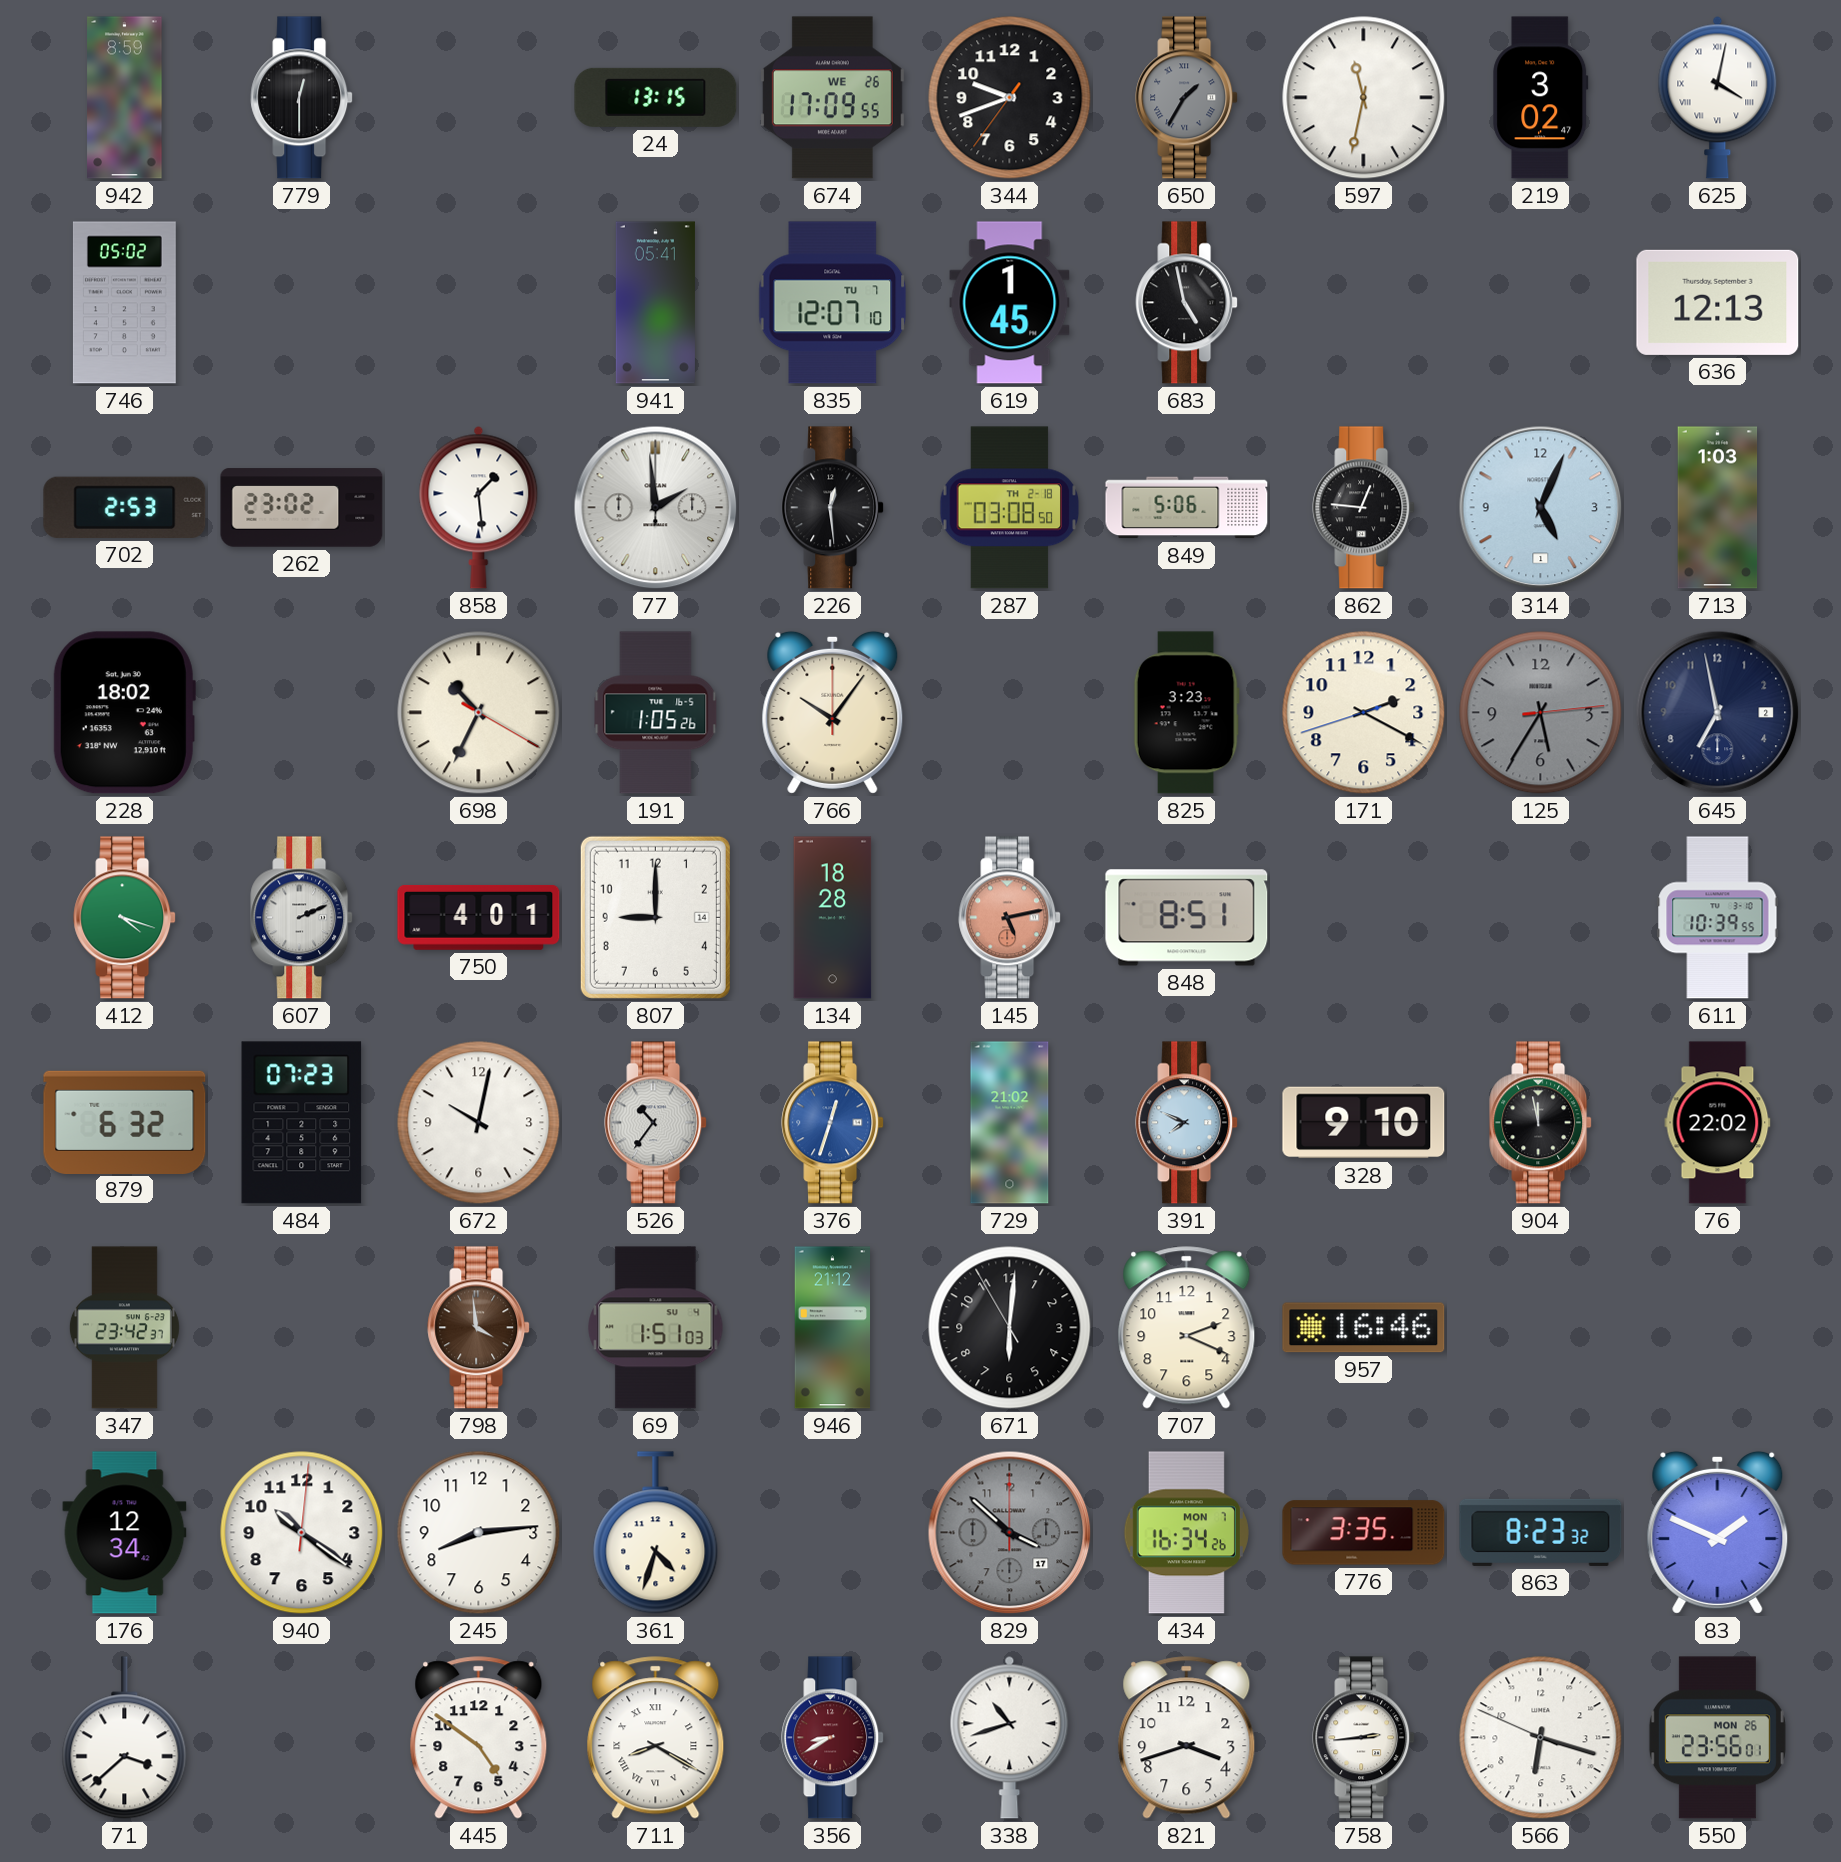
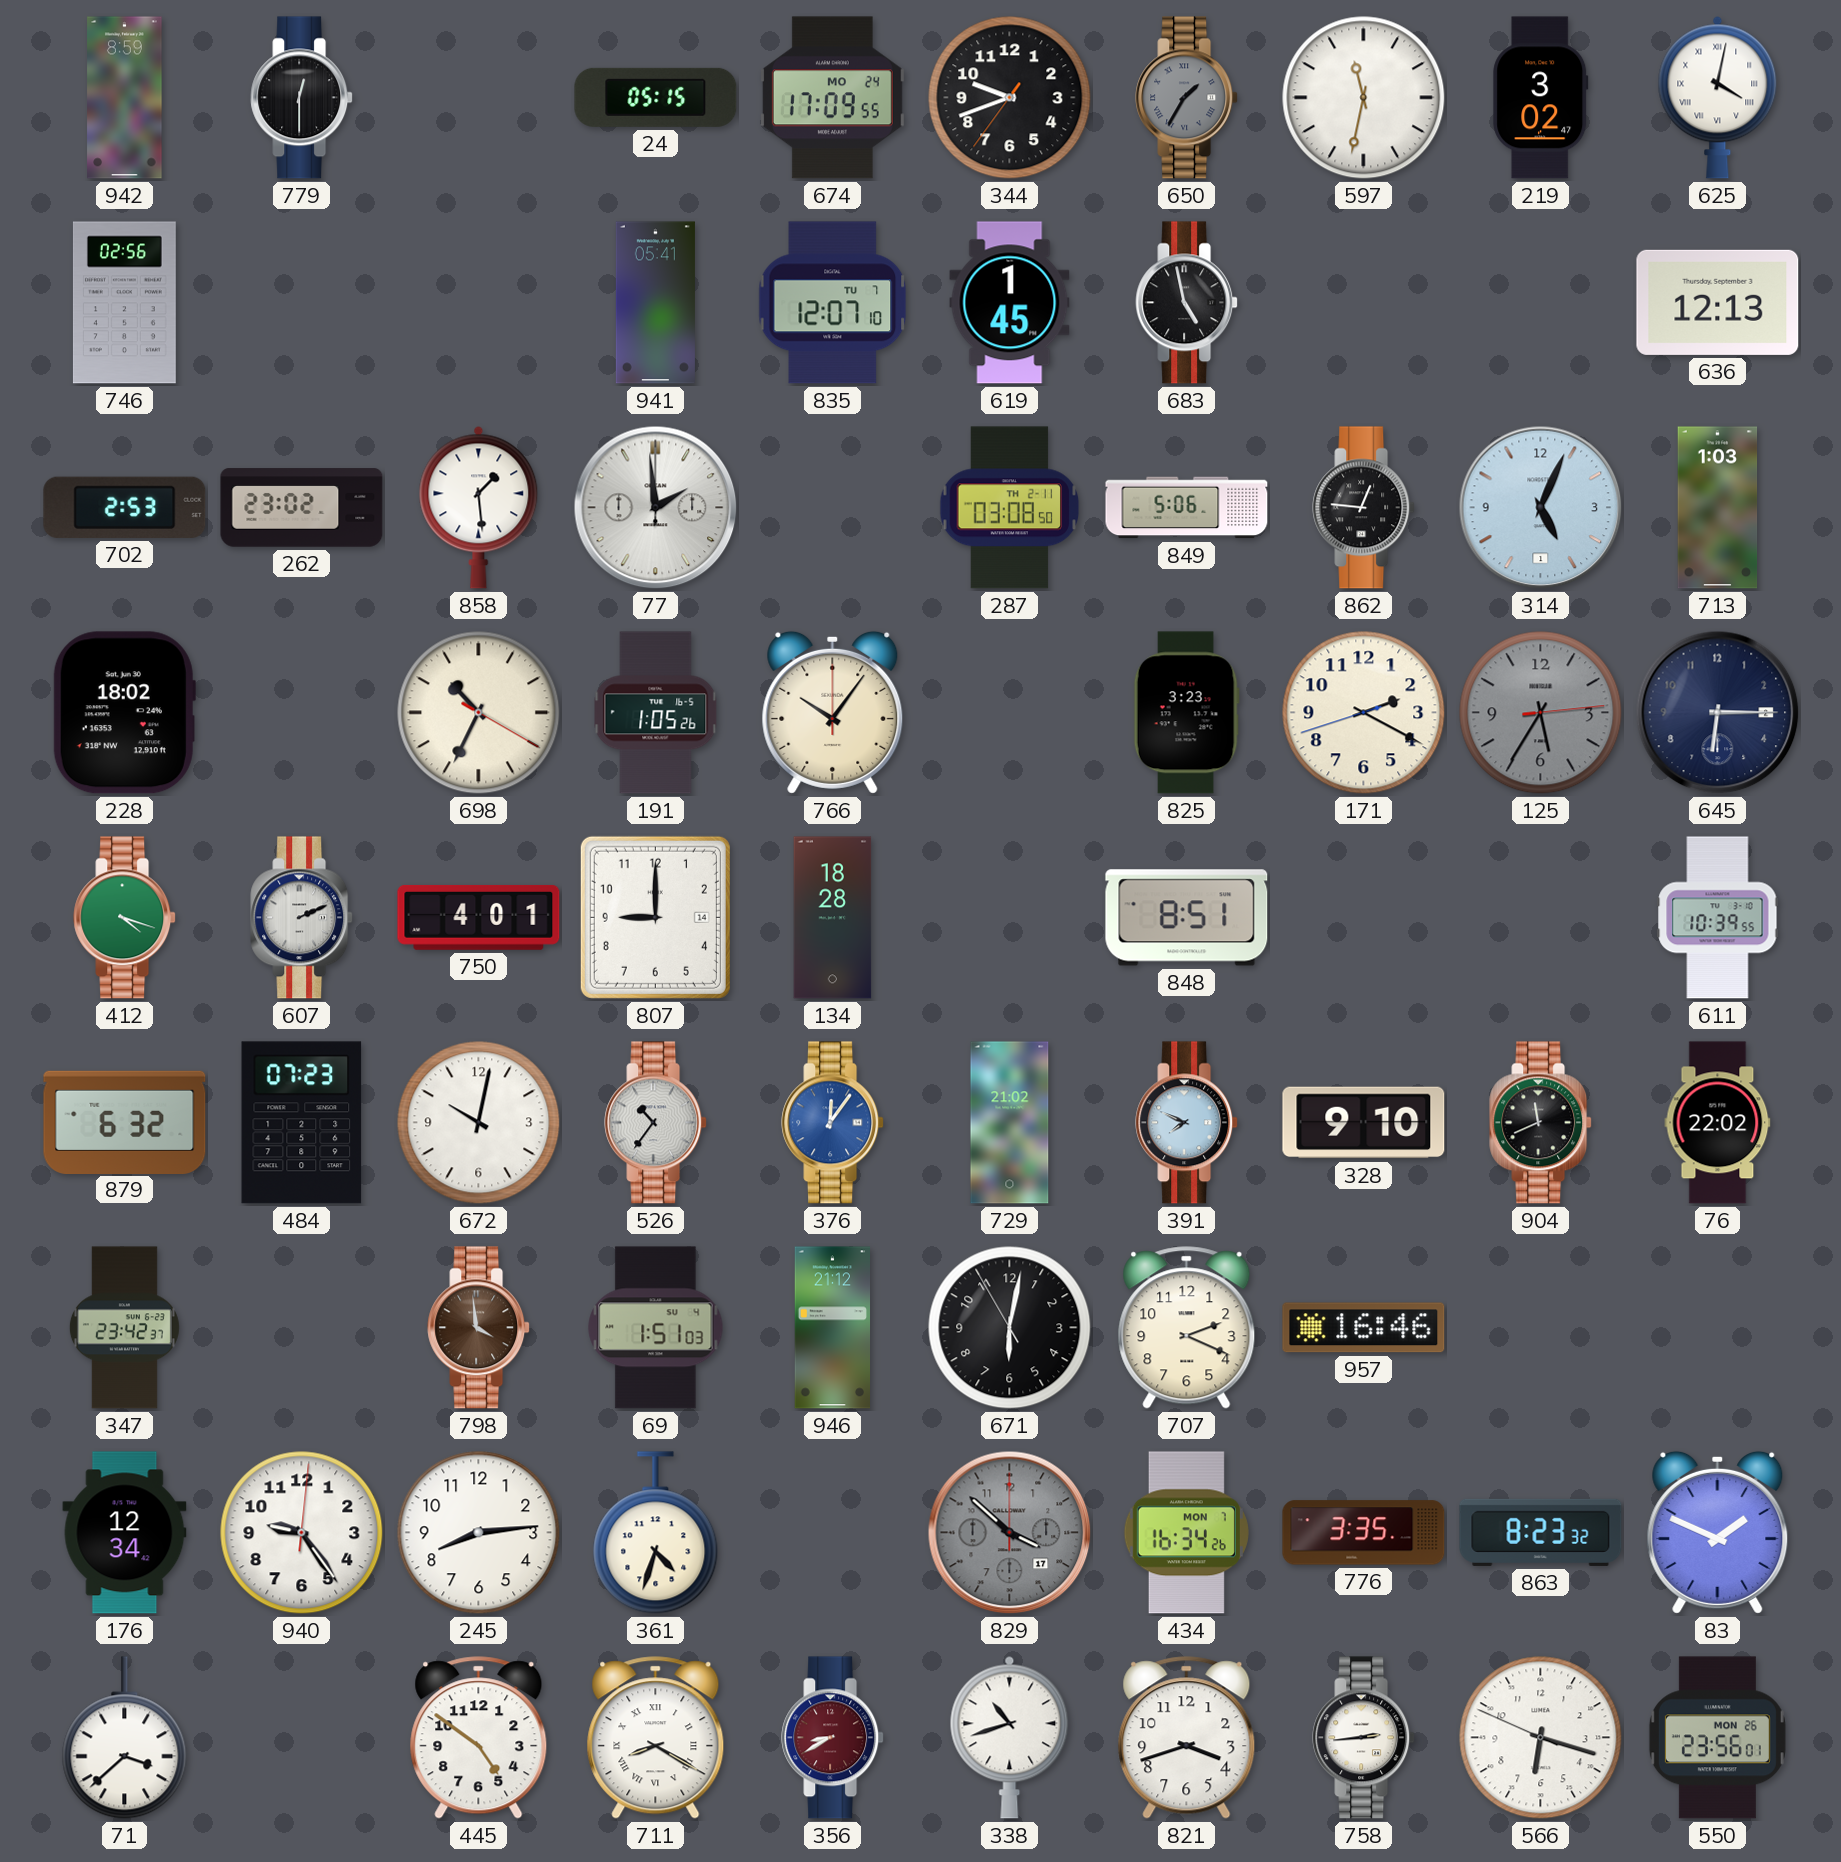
24: 13:15 -> 05:15 (656, 97)
674 date: WE 26 -> MO 24 (832, 98)
746: 05:02 -> 02:56 (124, 303)
226: 12:29 -> none (833, 508)
287 date: TH 2-18 -> TH 2-11 (1010, 508)
645: 6:58 -> 6:15 (1718, 713)
145: 5:13 -> none (1010, 918)
376: 12:33 -> 12:06 (833, 1123)
904: 11:58 -> 11:41 (1541, 1123)
671: 6:00 -> 6:01 (1010, 1328)
940: 10:21 -> 9:24 (302, 1533)
